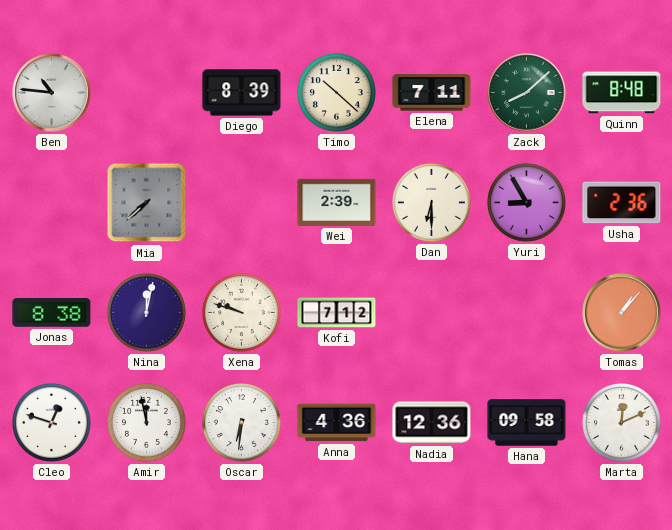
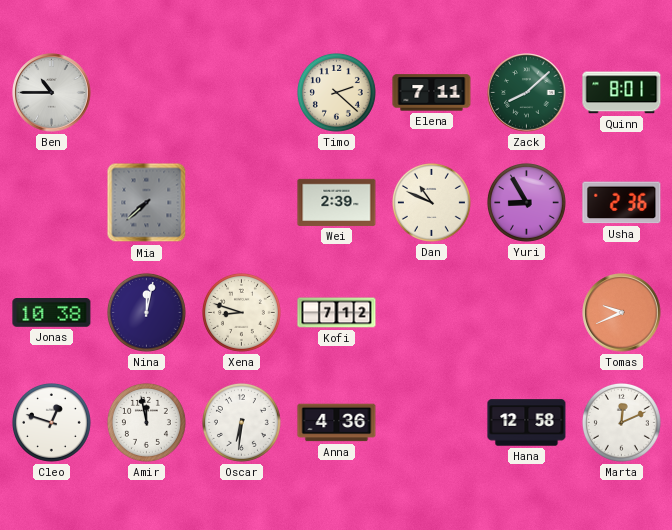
Ben: 10:46 -> 10:45 (52, 93)
Diego: 8:39 -> none (242, 93)
Timo: 10:22 -> 2:22 (336, 92)
Quinn: 8:48 -> 8:01 (622, 93)
Dan: 6:30 -> 10:49 (431, 202)
Jonas: 8:38 -> 10:38 (52, 313)
Xena: 9:48 -> 8:48 (241, 312)
Tomas: 1:07 -> 9:41 (622, 313)
Nadia: 12:36 -> none (432, 423)
Hana: 09:58 -> 12:58 (527, 423)
